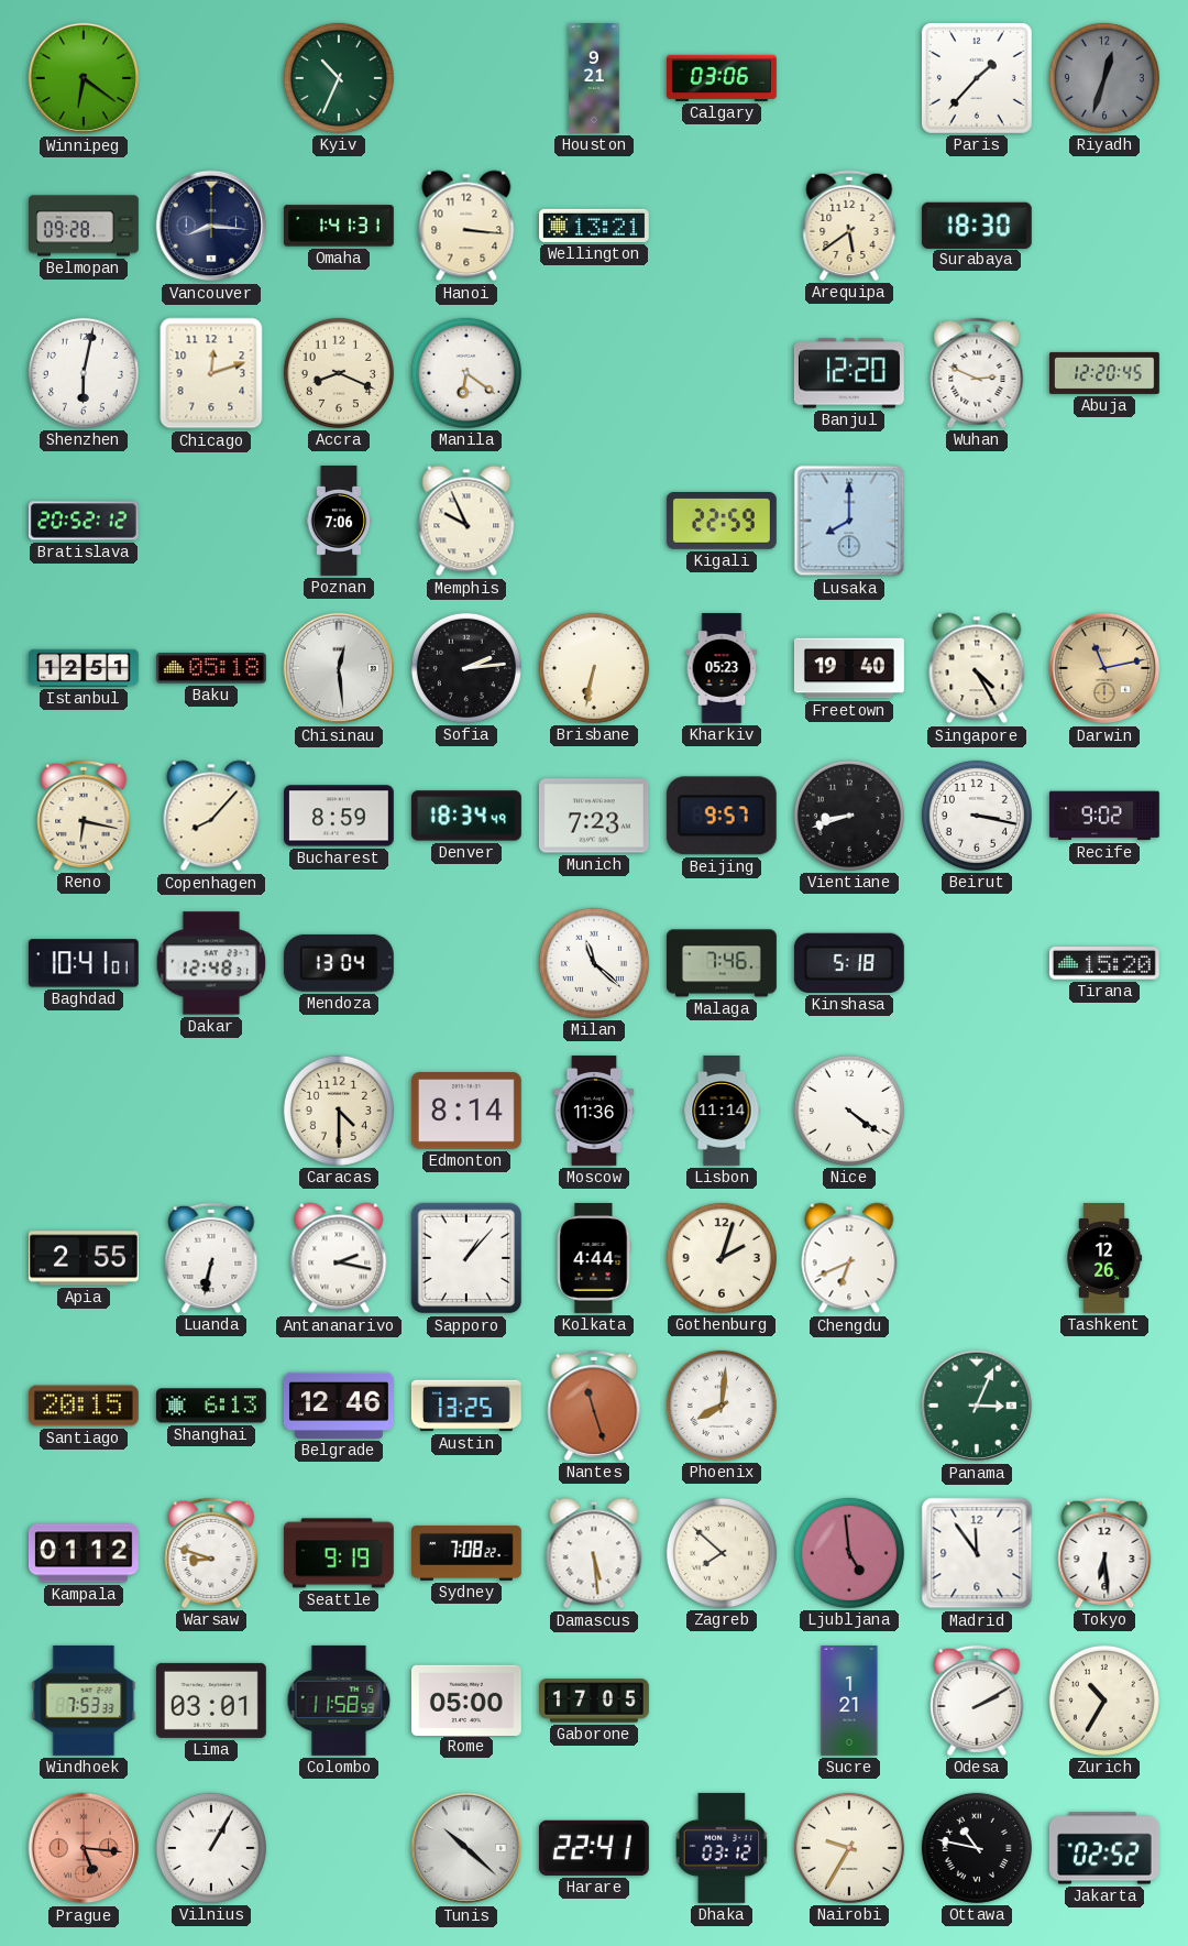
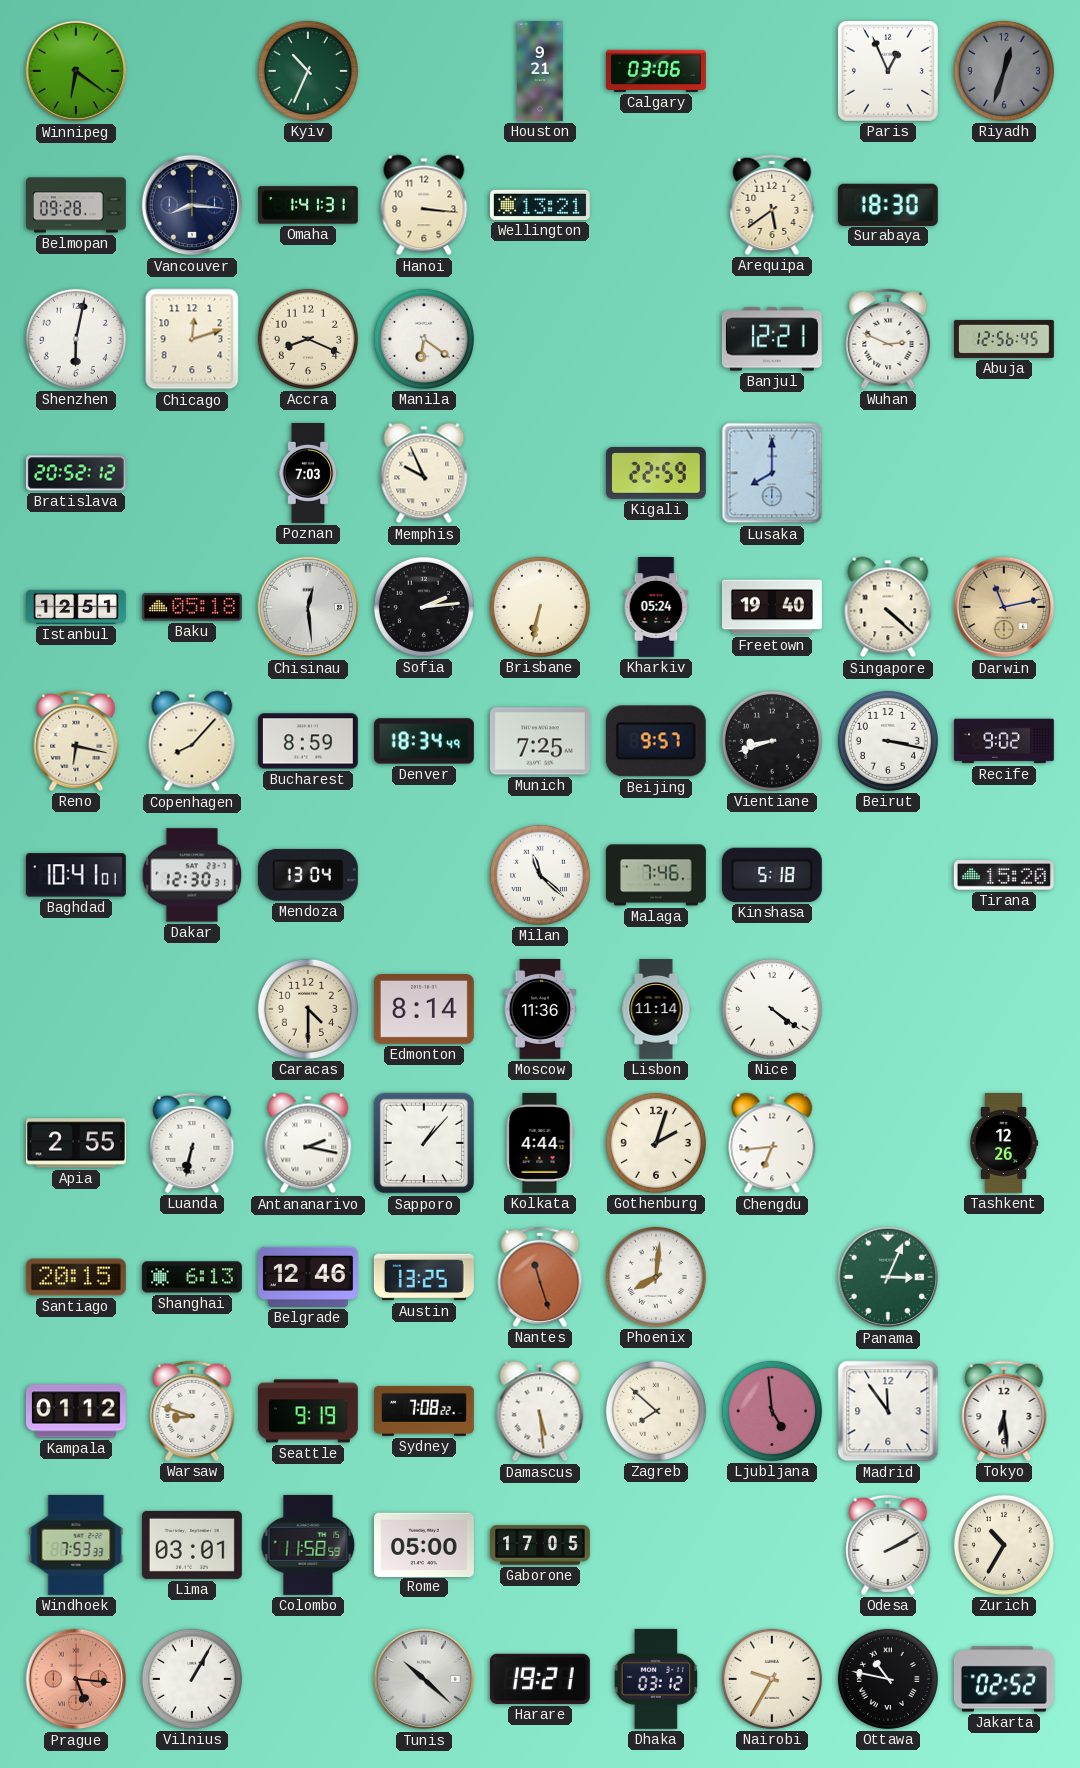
Paris: 1:37 -> 12:56 (888, 71)
Banjul: 12:20 -> 12:21 (772, 339)
Abuja: 12:20 -> 12:56 (1005, 339)
Poznan: 7:06 -> 7:03 (308, 474)
Kharkiv: 05:23 -> 05:24 (656, 608)
Singapore: 4:25 -> 4:22 (888, 607)
Munich: 7:23 -> 7:25 (540, 741)
Dakar: 12:48 -> 12:30 (192, 875)
Chengdu: 6:41 -> 6:44 (772, 1143)
Sucre: 1:21 -> none (849, 1702)
Harare: 22:41 -> 19:21 (540, 1679)
